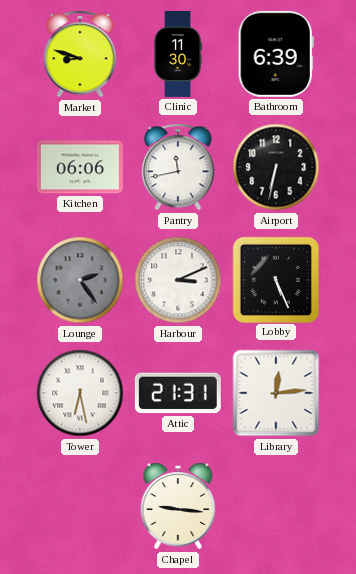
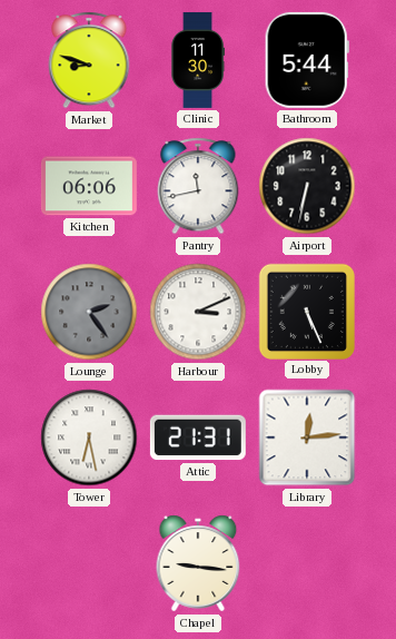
Bathroom: 6:39 -> 5:44 (307, 60)
